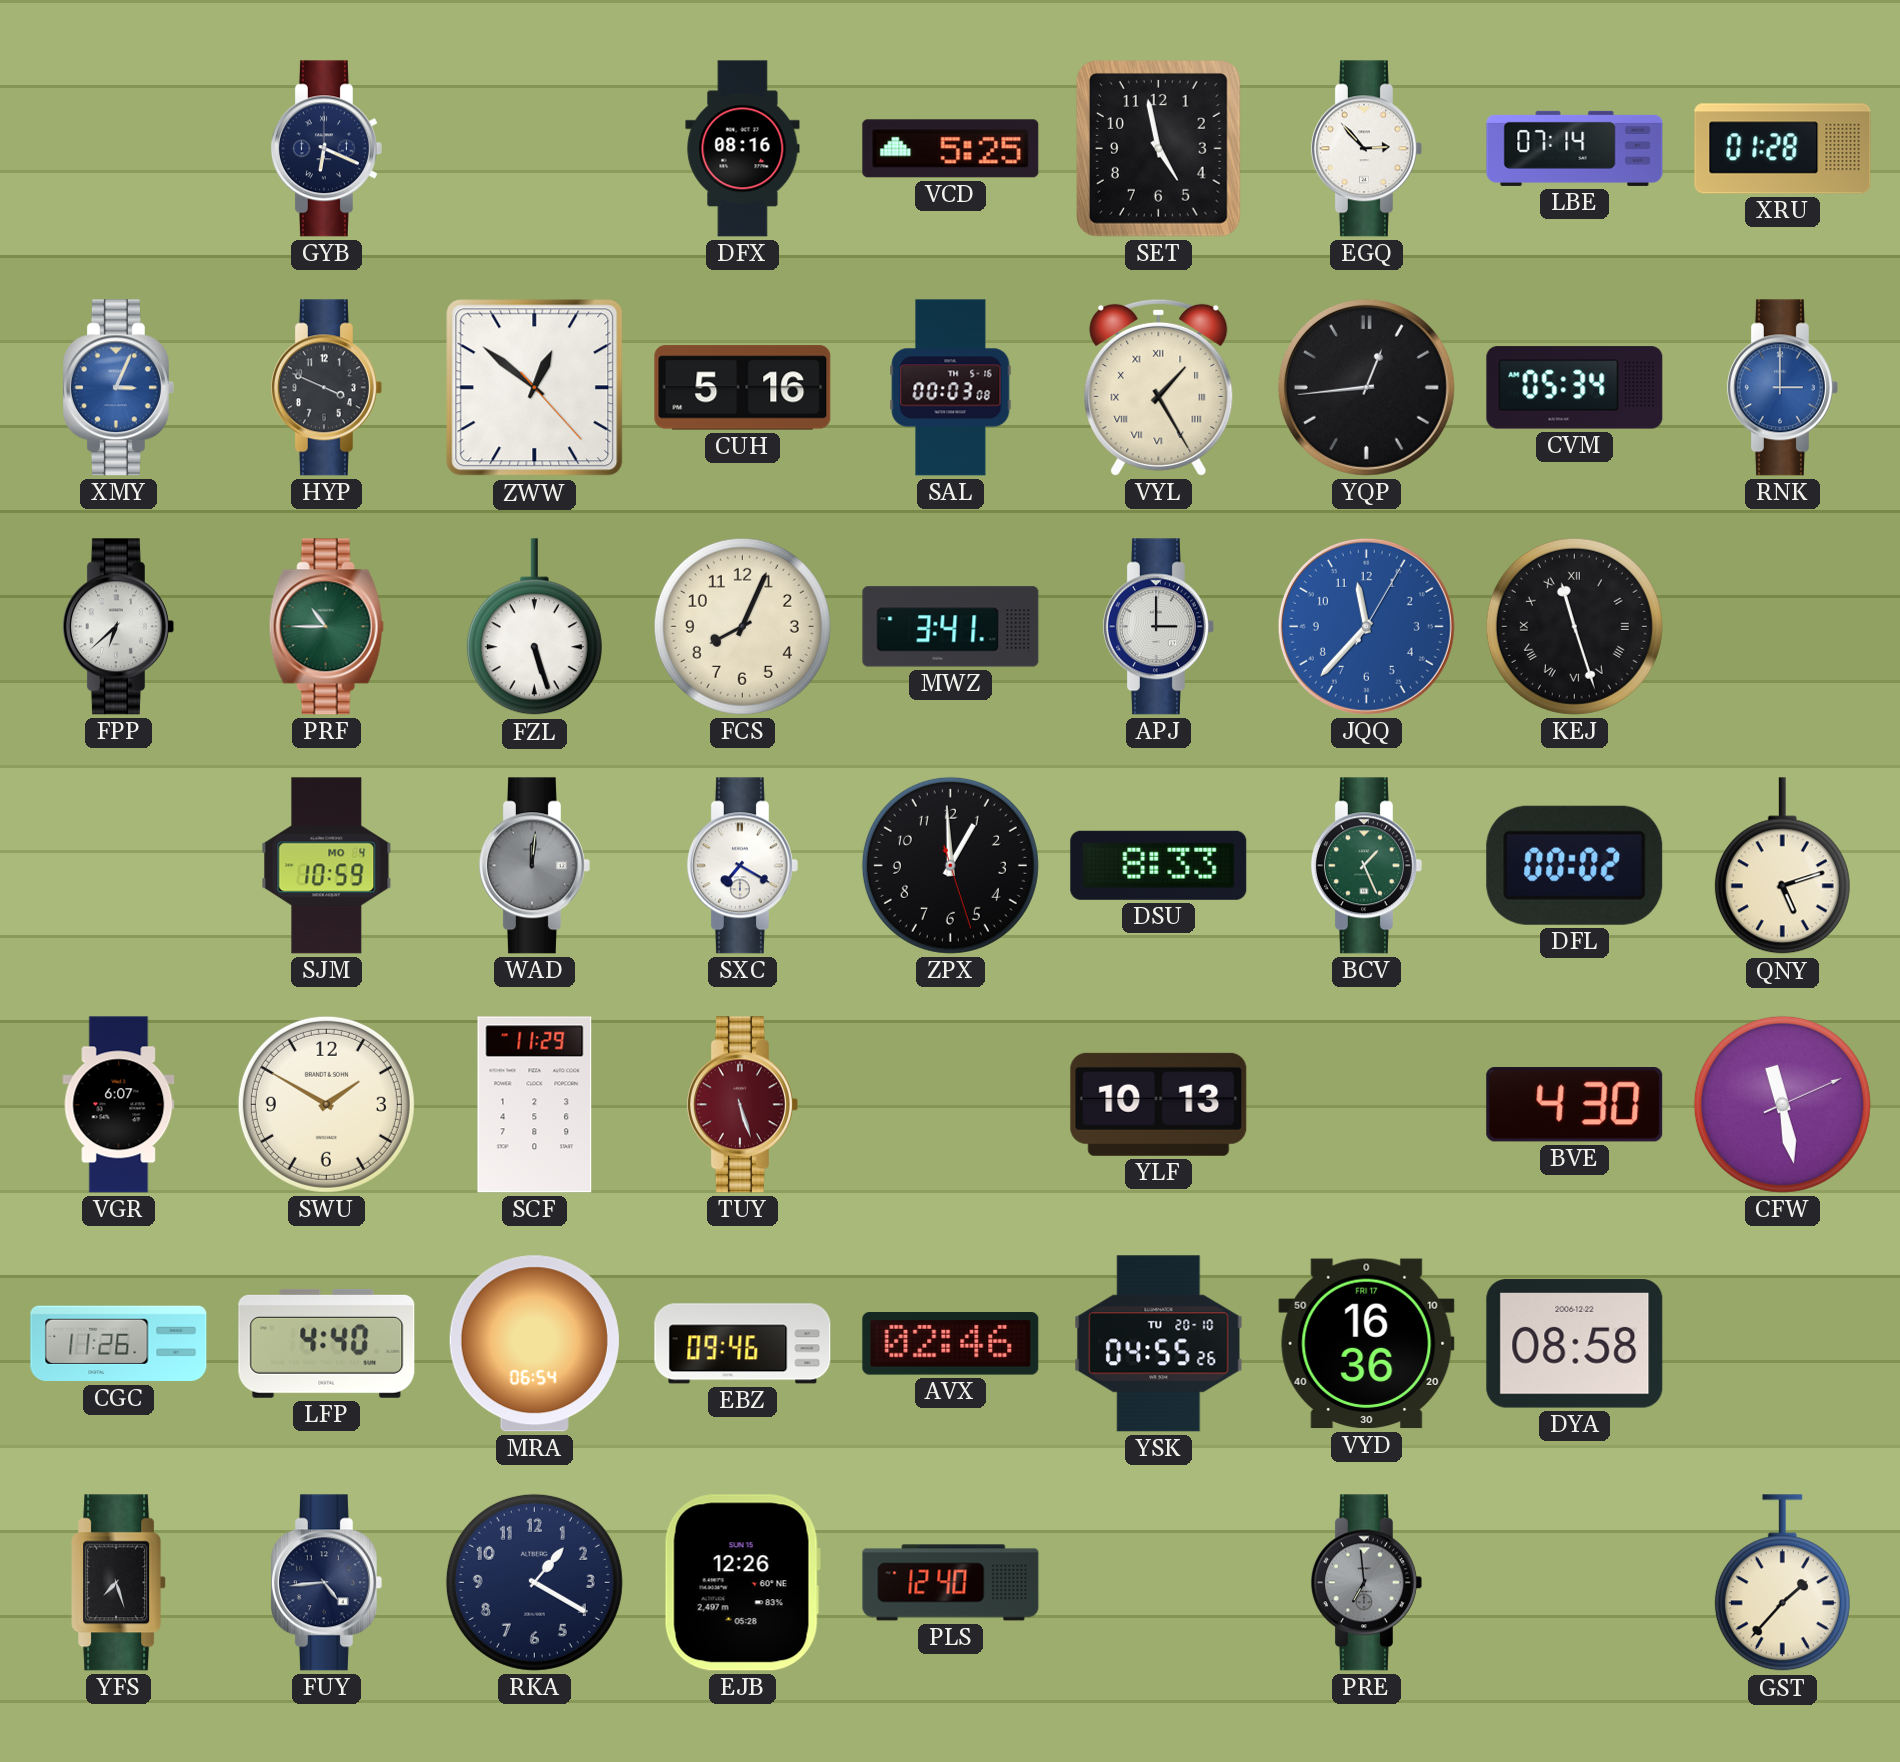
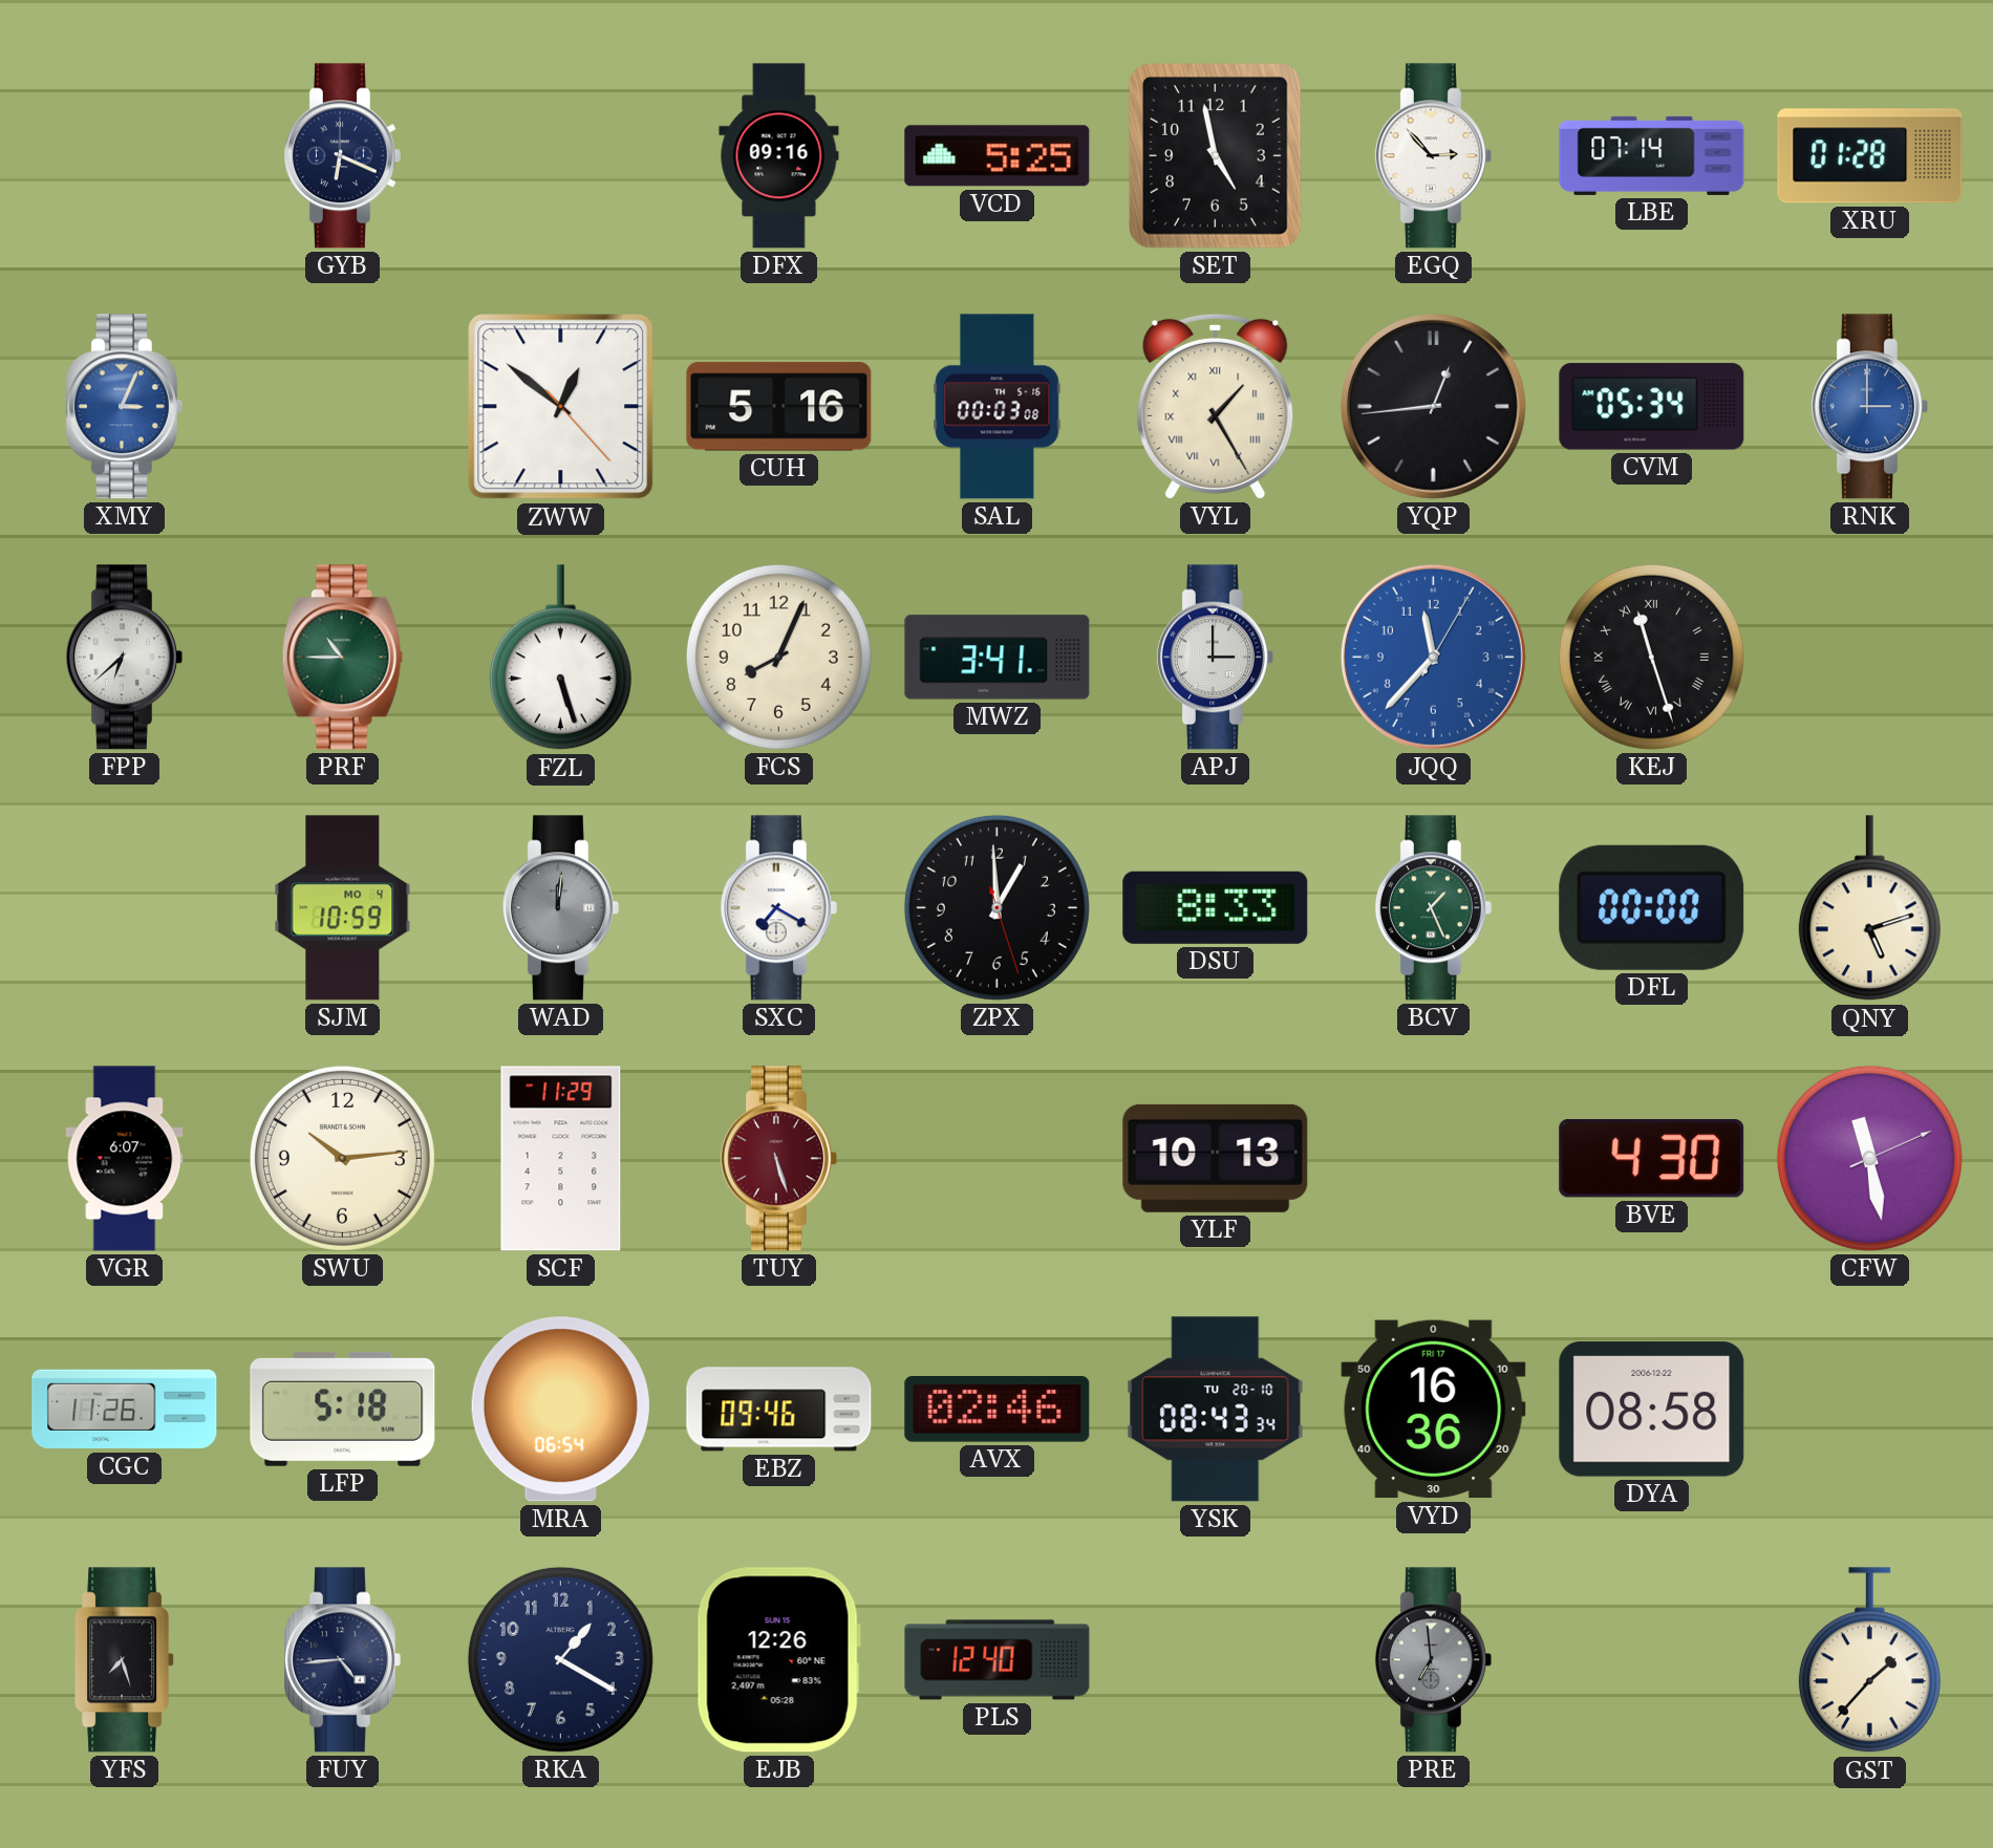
DFX: 08:16 -> 09:16 (779, 156)
HYP: 3:49 -> none (326, 388)
DFL: 00:02 -> 00:00 (1652, 907)
SWU: 1:50 -> 10:14 (342, 1158)
LFP: 4:40 -> 5:18 (343, 1409)
YSK: 04:55 -> 08:43 (1216, 1410)
